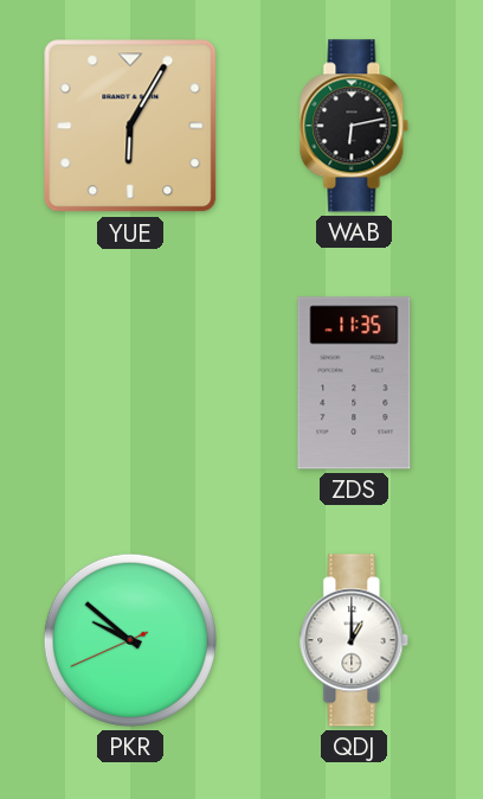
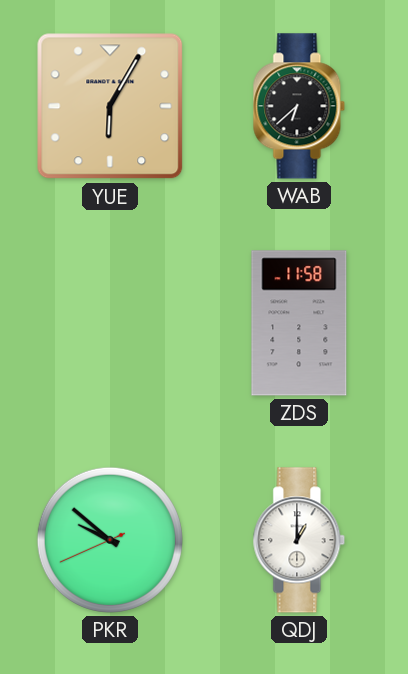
WAB: 6:13 -> 6:38 (299, 106)
ZDS: 11:35 -> 11:58 (299, 323)
